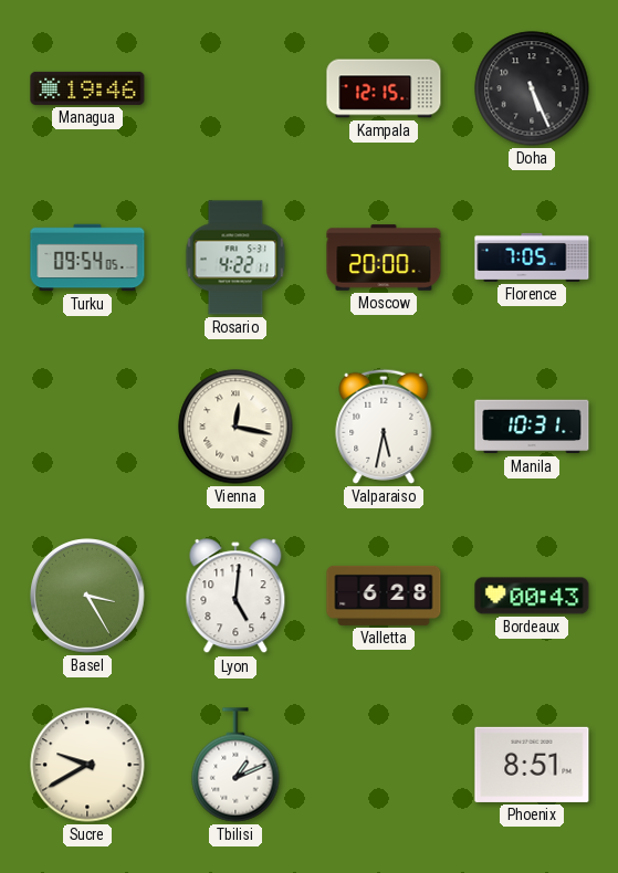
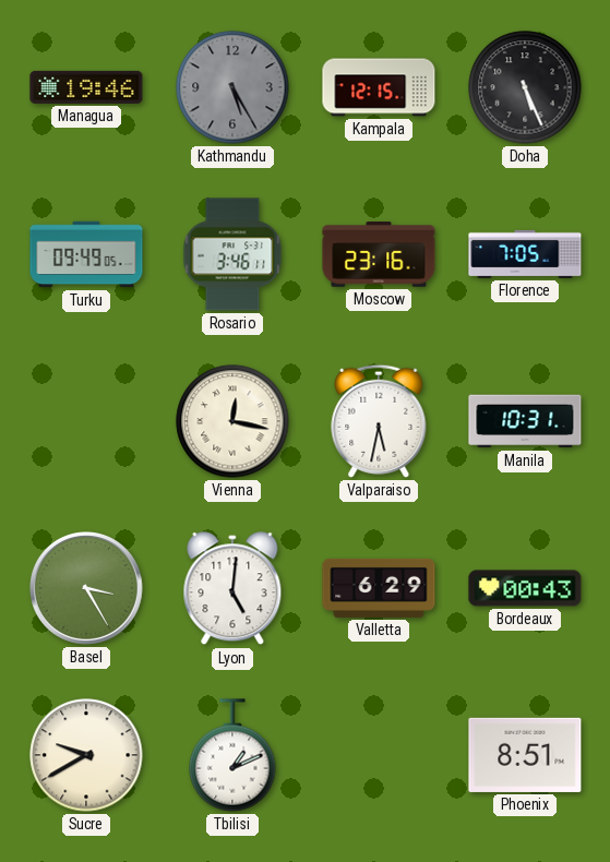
Kathmandu: none -> 5:25 (232, 87)
Turku: 09:54 -> 09:49 (86, 254)
Rosario: 4:22 -> 3:46 (232, 254)
Moscow: 20:00 -> 23:16 (379, 254)
Valletta: 6:28 -> 6:29 (379, 588)
